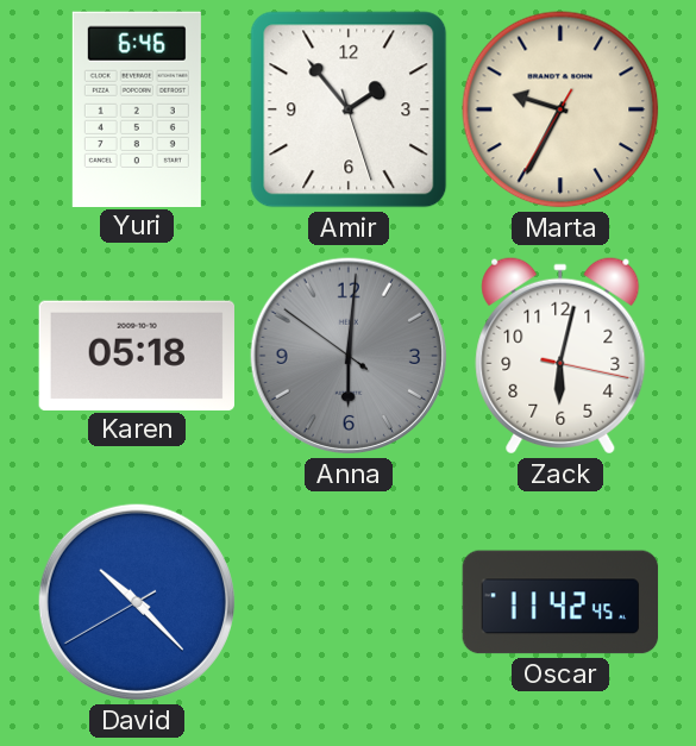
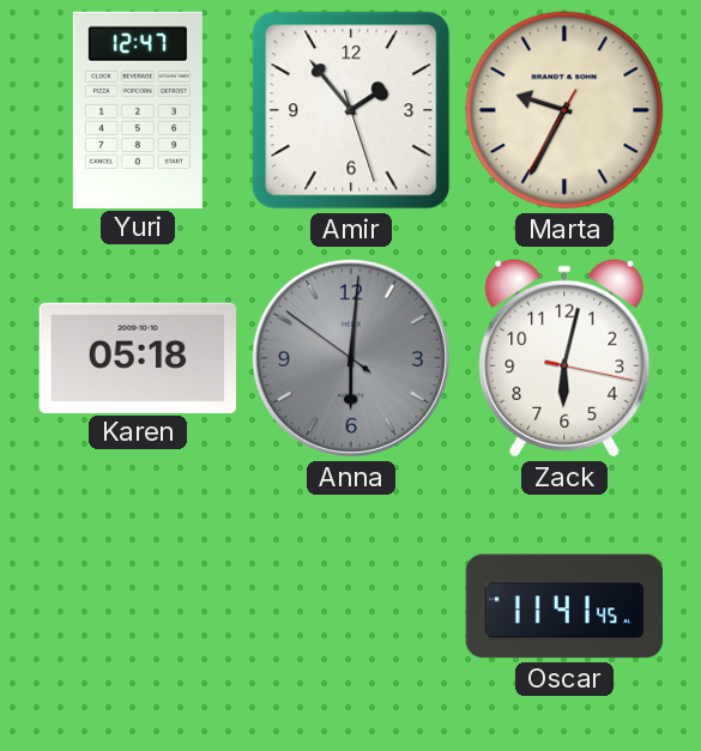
Yuri: 6:46 -> 12:47 (138, 109)
David: 10:22 -> none (137, 602)
Oscar: 11:42 -> 11:41 (564, 606)
